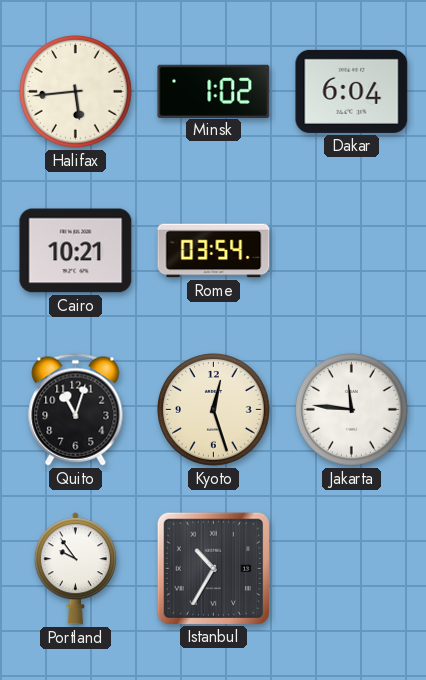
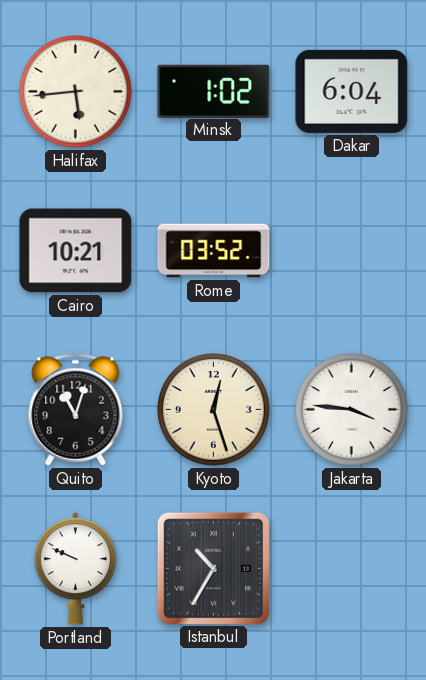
Rome: 03:54 -> 03:52 (214, 251)
Jakarta: 11:46 -> 3:46 (352, 410)
Portland: 9:54 -> 9:49 (75, 569)
